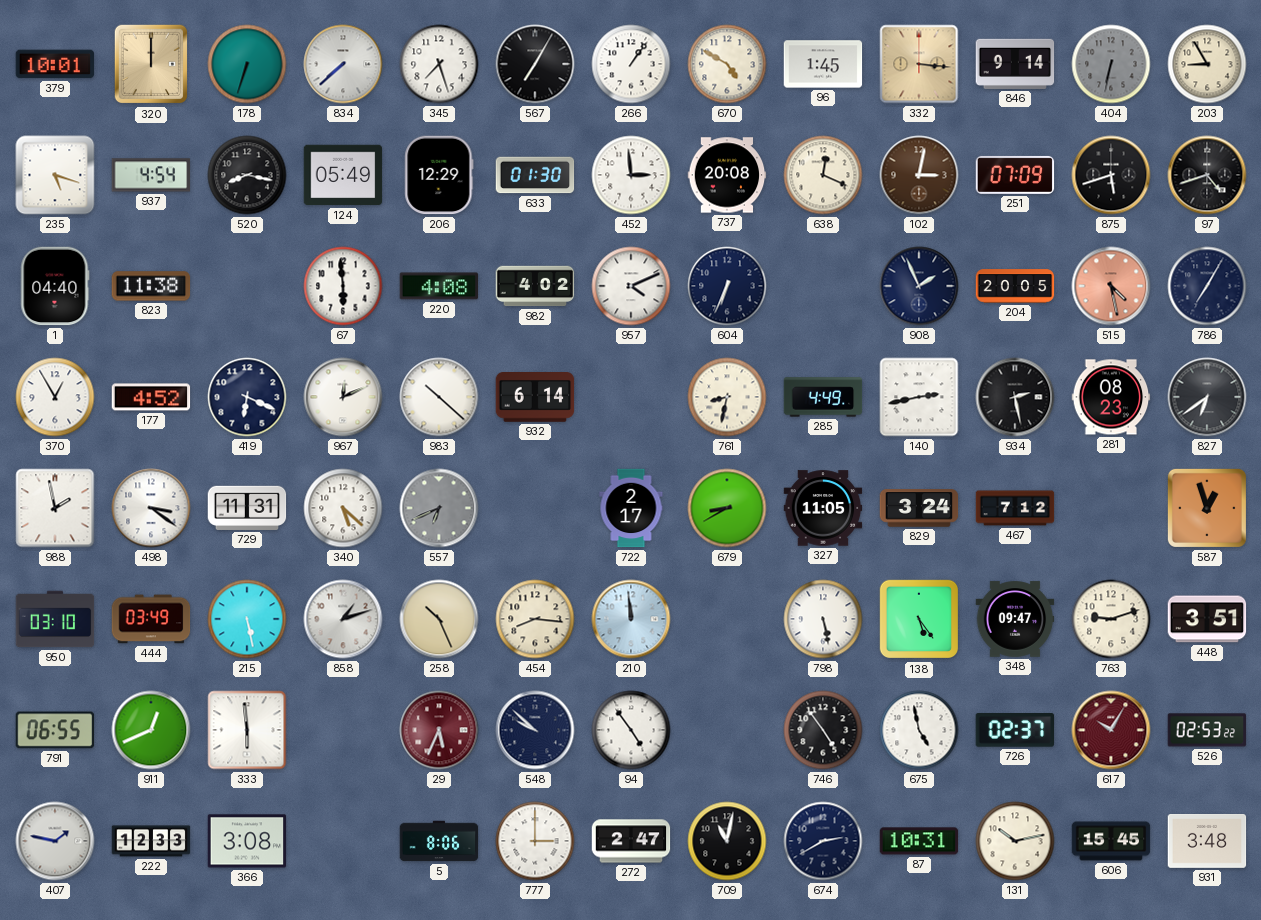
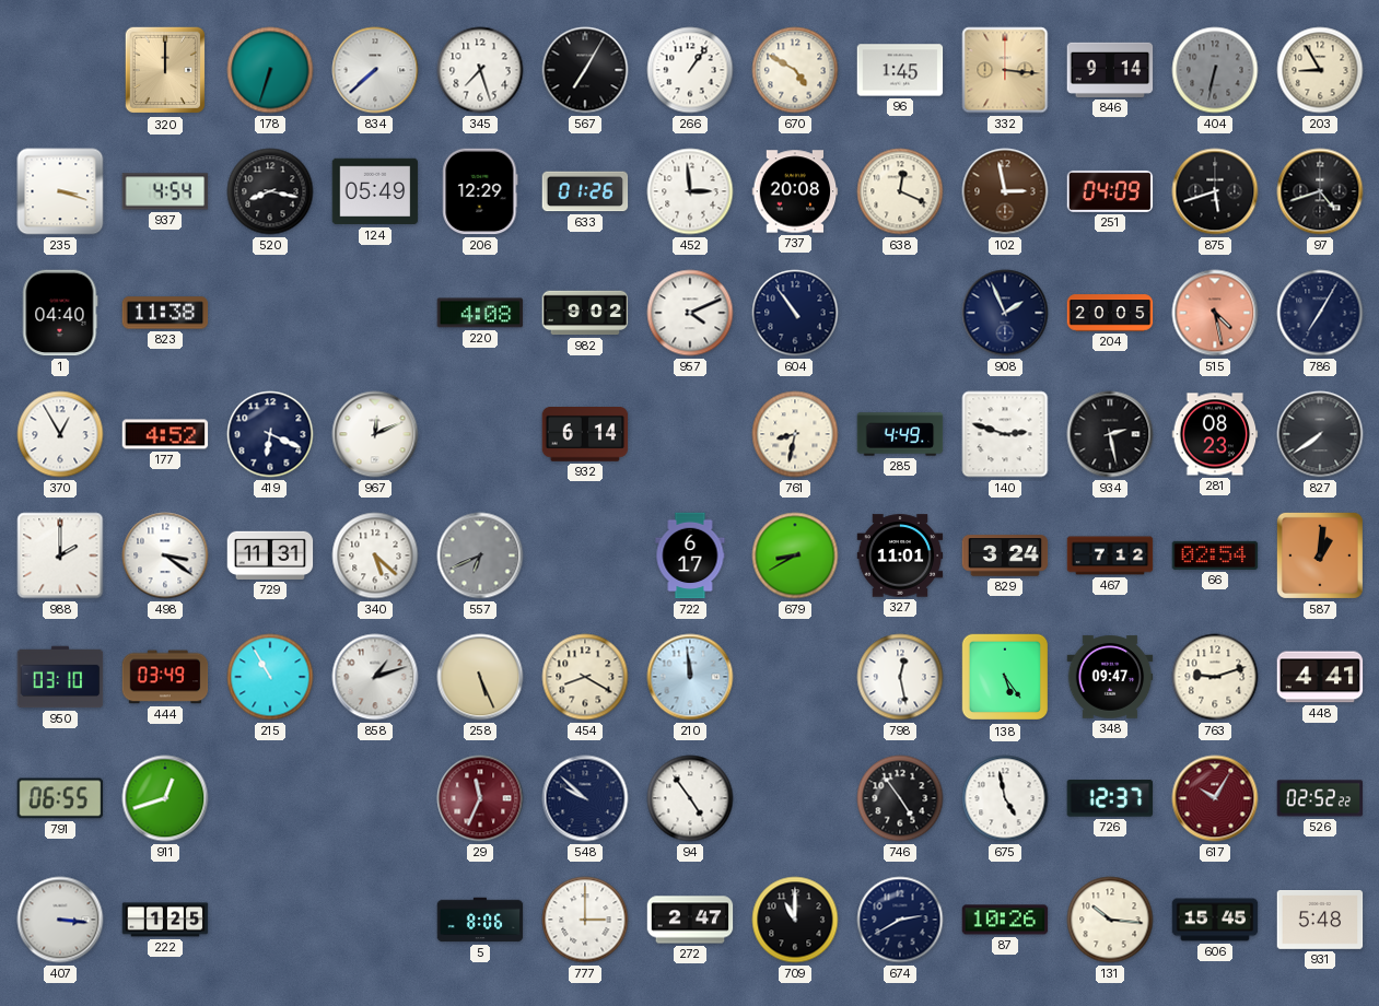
379: 10:01 -> none (55, 64)
235: 5:18 -> 3:18 (60, 191)
633: 01:30 -> 01:26 (585, 191)
102: 3:02 -> 2:58 (1005, 191)
251: 07:09 -> 04:09 (1110, 191)
67: 5:59 -> none (343, 286)
982: 4:02 -> 9:02 (585, 313)
604: 6:34 -> 10:54 (795, 313)
983: 10:22 -> none (439, 397)
140: 2:43 -> 2:48 (1005, 434)
827: 6:39 -> 7:39 (1320, 434)
988: 1:58 -> 2:00 (60, 555)
722: 2:17 -> 6:17 (690, 555)
327: 11:05 -> 11:01 (900, 555)
66: none -> 02:54 (1215, 555)
587: 12:57 -> 1:01 (1320, 555)
215: 5:28 -> 10:55 (270, 677)
258: 10:26 -> 5:26 (480, 677)
454: 8:16 -> 8:20 (585, 677)
798: 5:28 -> 12:28 (900, 677)
448: 3:51 -> 4:41 (1320, 677)
911: 12:41 -> 12:42 (165, 798)
333: 5:59 -> none (247, 730)
29: 5:34 -> 11:34 (480, 798)
726: 02:37 -> 12:37 (1110, 798)
526: 02:53 -> 02:52 (1320, 798)
407: 1:47 -> 3:16 (60, 920)
222: 12:33 -> 1:25 (165, 920)
366: 3:08 -> none (247, 841)
709: 11:02 -> 11:00 (795, 920)
87: 10:31 -> 10:26 (1005, 920)
131: 10:13 -> 10:16 (1110, 920)
931: 3:48 -> 5:48 (1320, 921)
